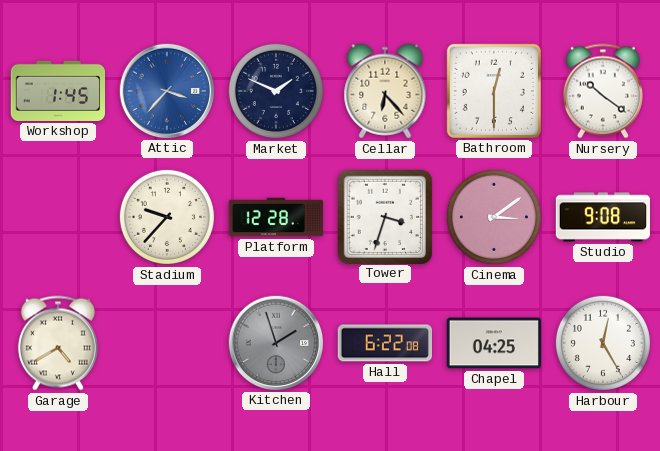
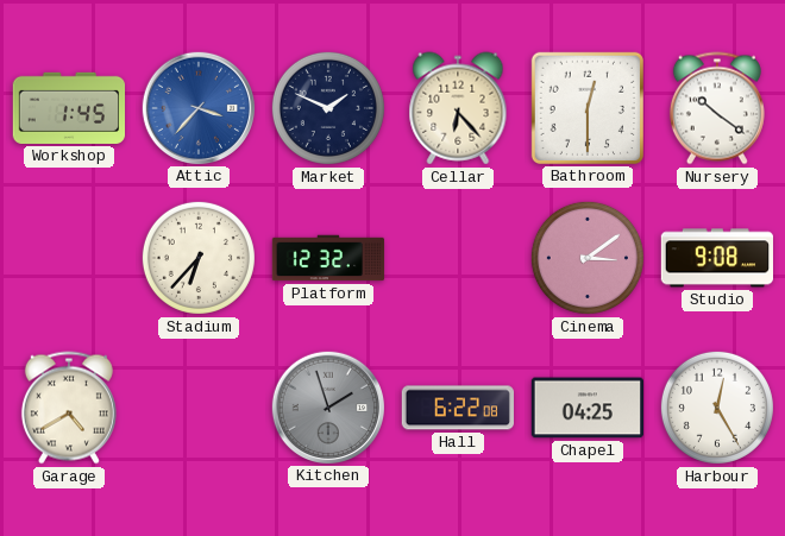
Stadium: 9:37 -> 6:37 (199, 258)
Platform: 12:28 -> 12:32 (328, 258)
Tower: 3:33 -> none (384, 216)
